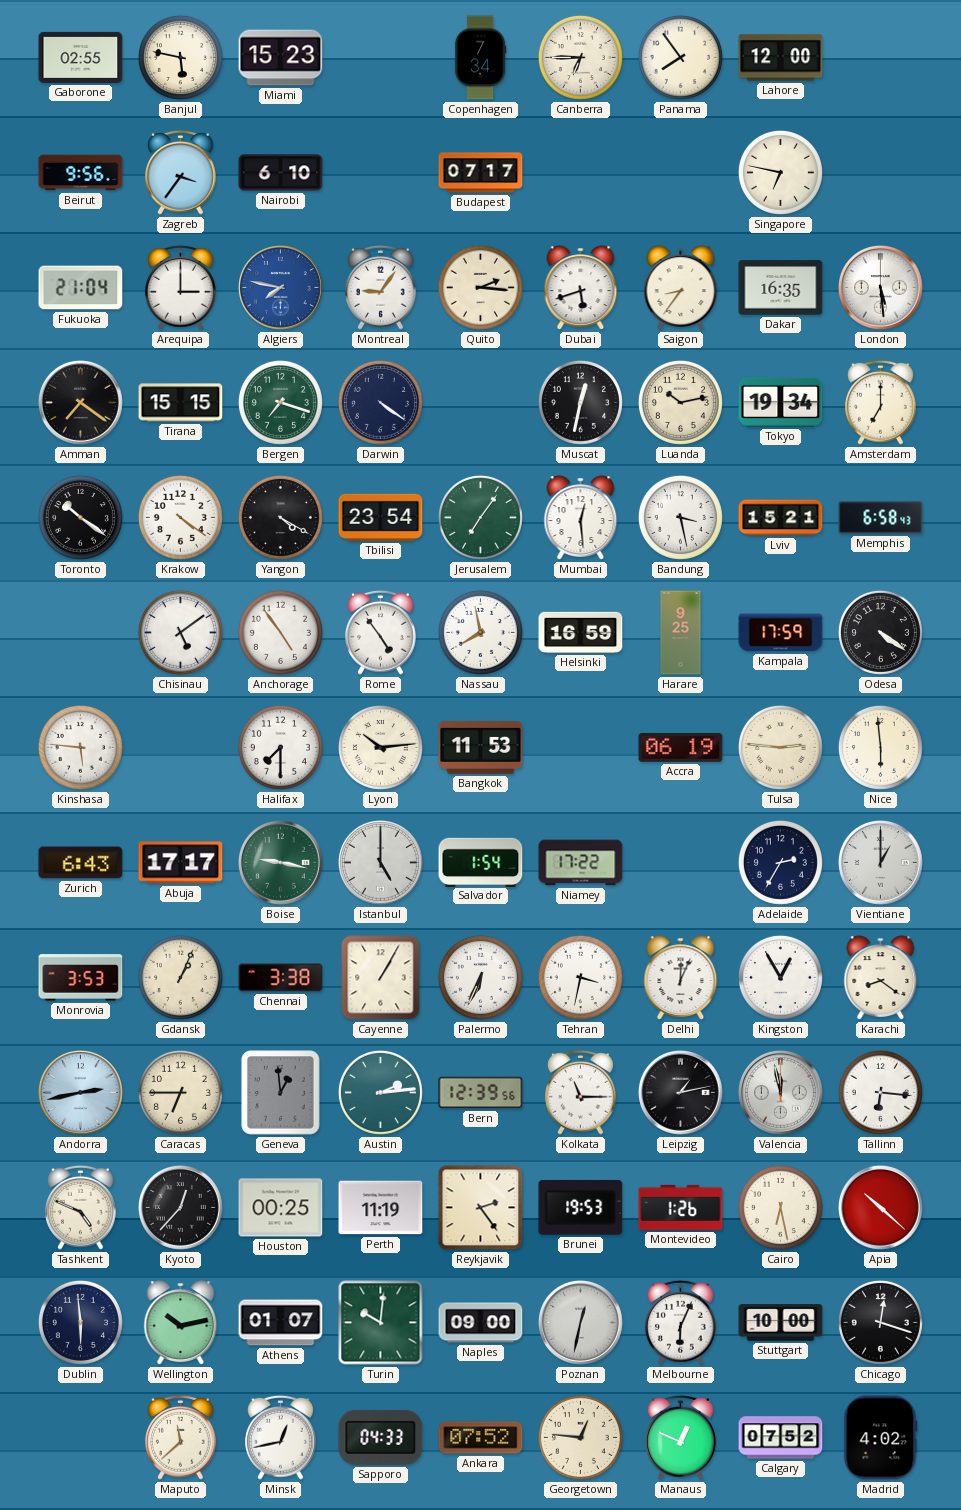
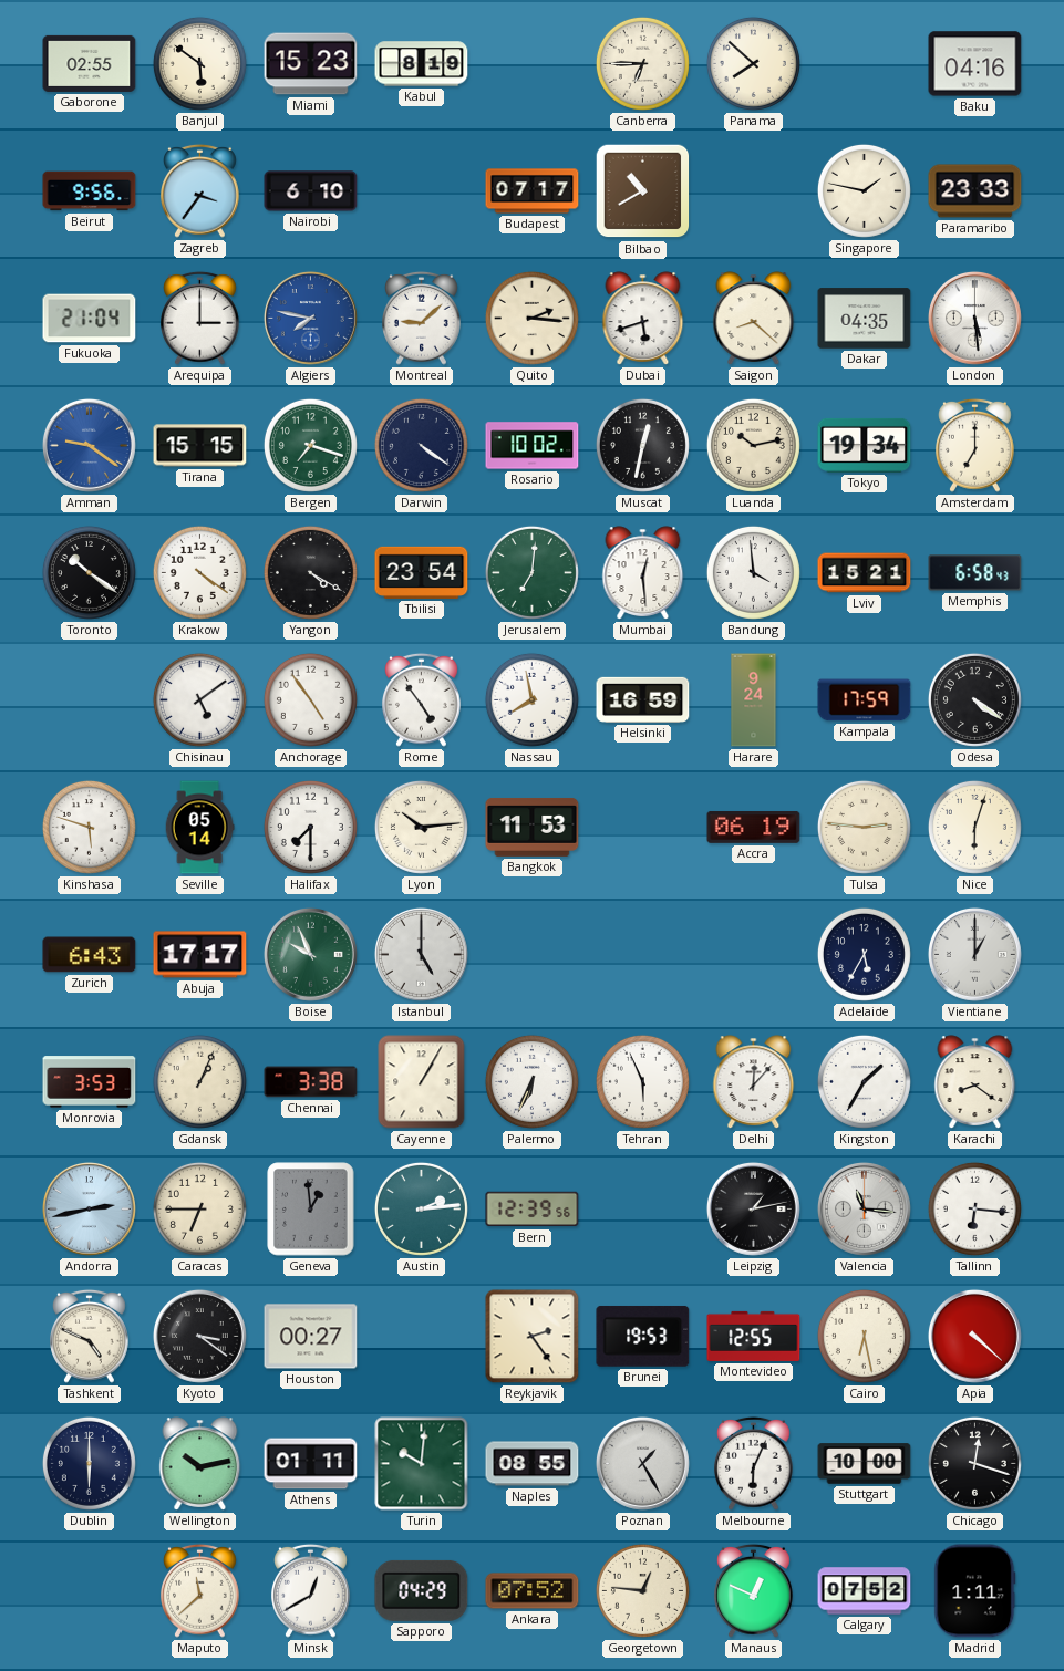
Banjul: 5:47 -> 5:51 (199, 63)
Kabul: none -> 8:19 (422, 64)
Copenhagen: 7:34 -> none (480, 58)
Panama: 7:54 -> 7:52 (753, 63)
Lahore: 12:00 -> none (781, 58)
Baku: none -> 04:16 (975, 64)
Bilbao: none -> 10:40 (643, 191)
Singapore: 6:47 -> 1:47 (864, 190)
Paramaribo: none -> 23:33 (975, 191)
Montreal: 9:06 -> 9:08 (422, 318)
Saigon: 8:36 -> 8:22 (754, 319)
Dakar: 16:35 -> 04:35 (865, 319)
Amman: 7:21 -> 9:21 (89, 445)
Amman dial: black -> blue (89, 445)
Rosario: none -> 10:02 (533, 446)
Jerusalem: 7:06 -> 7:01 (531, 572)
Bandung: 3:28 -> 3:59 (753, 572)
Harare: 9:25 -> 9:24 (754, 700)
Kinshasa: 5:46 -> 5:48 (89, 827)
Seville: none -> 05:14 (199, 828)
Nice: 5:59 -> 6:03 (974, 827)
Boise: 9:17 -> 9:56 (310, 954)
Salvador: 1:54 -> none (481, 862)
Niamey: 17:22 -> none (581, 863)
Adelaide: 2:35 -> 5:35 (864, 954)
Tehran: 3:32 -> 5:56 (642, 1081)
Delhi: 12:04 -> 12:07 (754, 1082)
Kingston: 12:55 -> 1:35 (864, 1081)
Kolkata: 11:15 -> none (581, 1092)
Valencia: 11:58 -> 11:16 (864, 1208)
Kyoto: 12:37 -> 3:21 (199, 1336)
Houston: 00:25 -> 00:27 (311, 1337)
Perth: 11:19 -> none (381, 1208)
Montevideo: 1:26 -> 12:55 (754, 1336)
Apia: 10:22 -> 4:22 (974, 1336)
Dublin: 5:59 -> 6:00 (89, 1463)
Athens: 01:07 -> 01:11 (311, 1464)
Naples: 09:00 -> 08:55 (533, 1464)
Poznan: 12:32 -> 1:25 (642, 1463)
Minsk: 12:43 -> 12:40 (311, 1590)
Sapporo: 04:33 -> 04:29 (422, 1590)
Madrid: 4:02 -> 1:11 (975, 1591)
